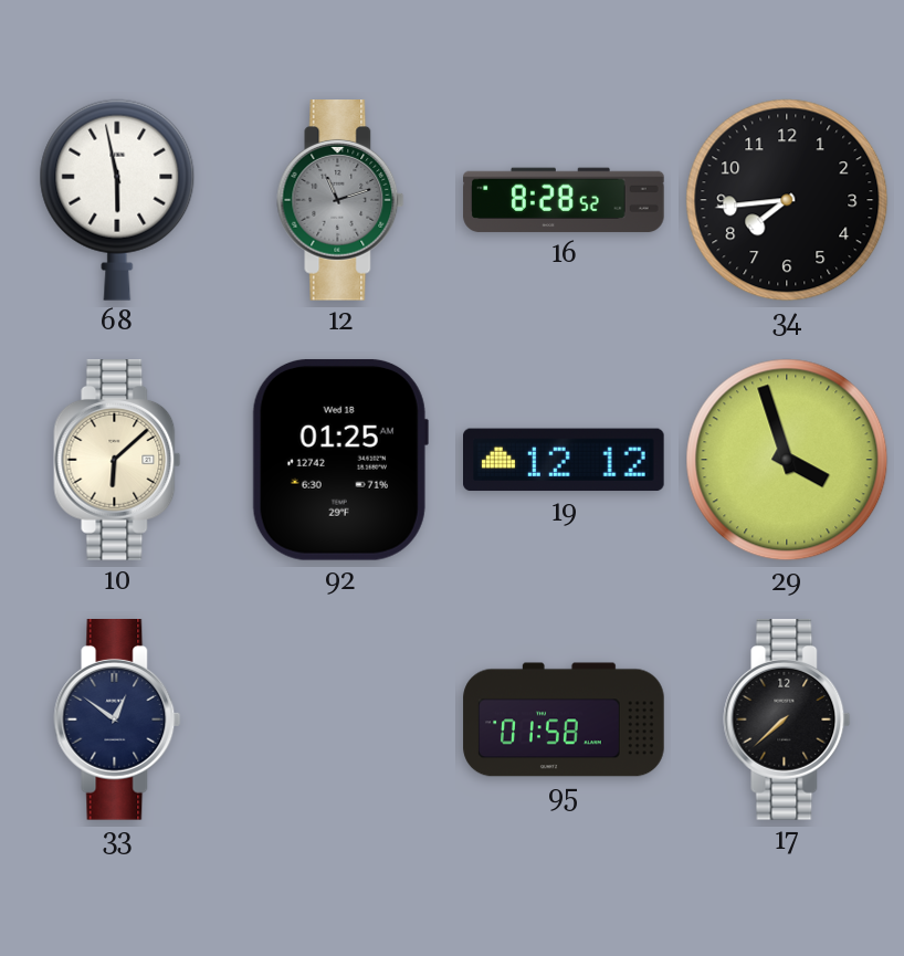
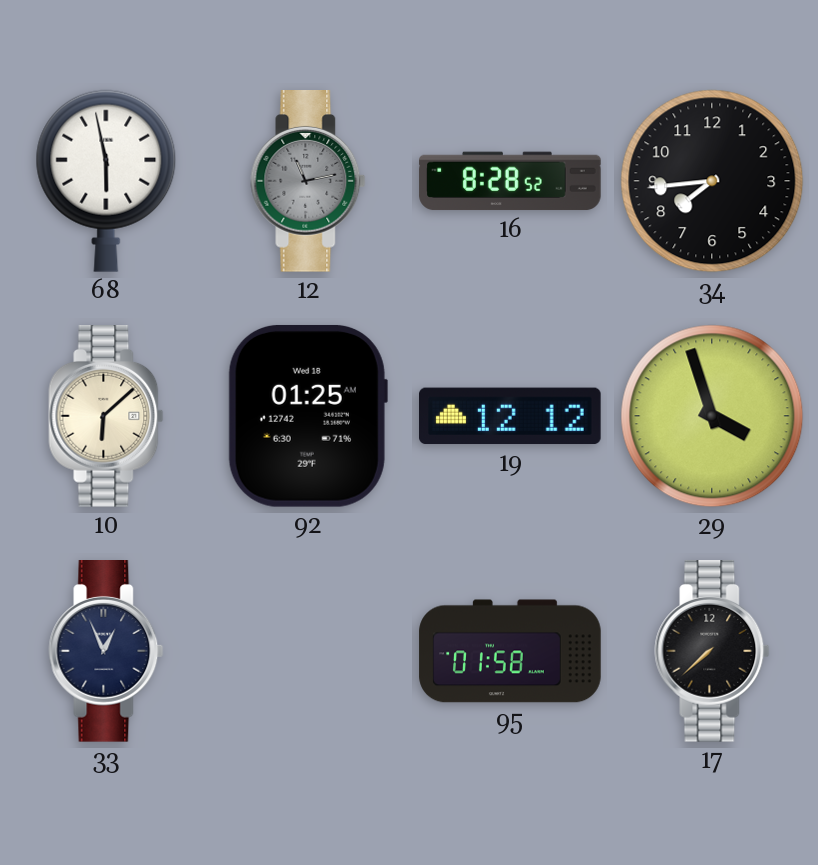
12: 11:12 -> 11:13 (308, 182)
33: 12:51 -> 12:56 (106, 652)
